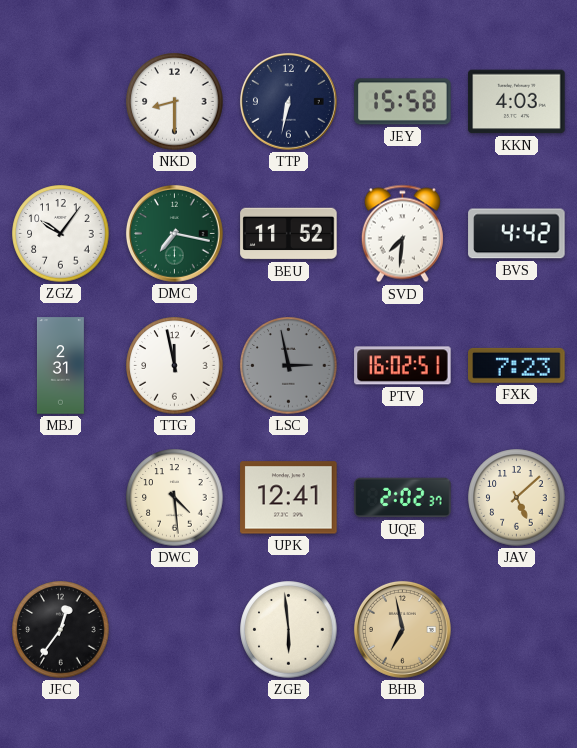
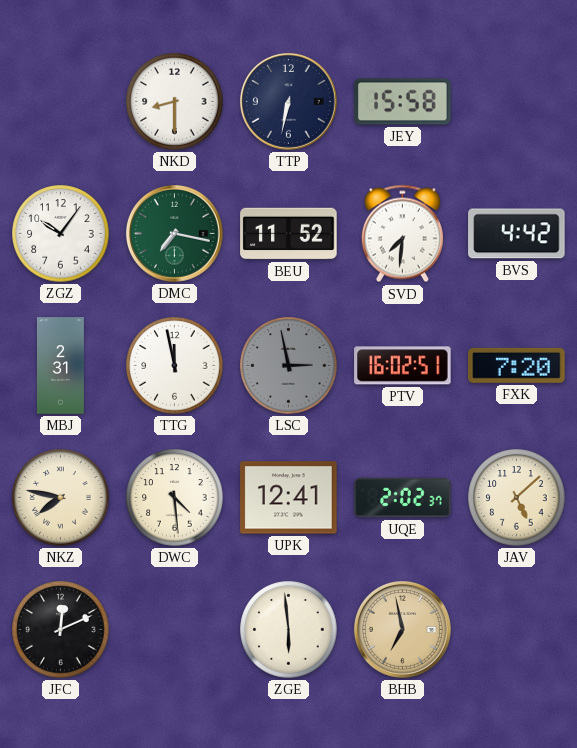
KKN: 4:03 -> none (517, 102)
FXK: 7:23 -> 7:20 (517, 365)
NKZ: none -> 7:47 (61, 498)
JFC: 12:36 -> 12:11 (61, 630)
